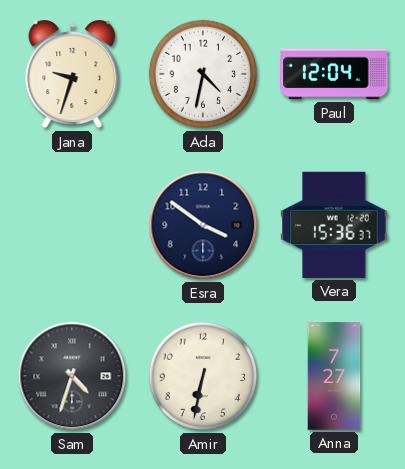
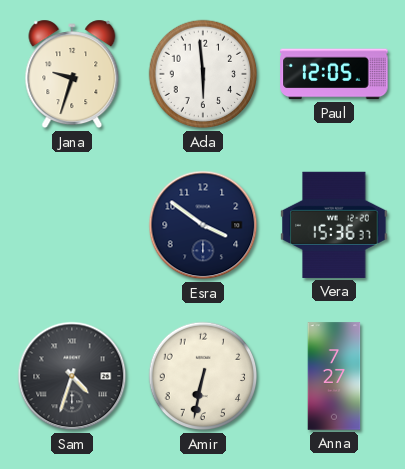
Ada: 4:32 -> 5:59 (203, 74)
Paul: 12:04 -> 12:05 (334, 74)
